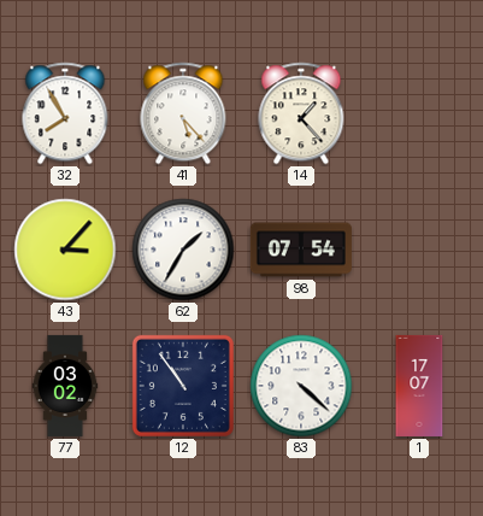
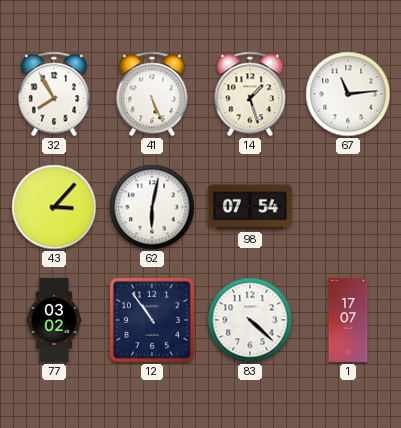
41: 5:23 -> 5:26 (152, 94)
14: 1:23 -> 1:27 (250, 94)
67: none -> 11:14 (348, 94)
62: 1:35 -> 6:02 (152, 207)
